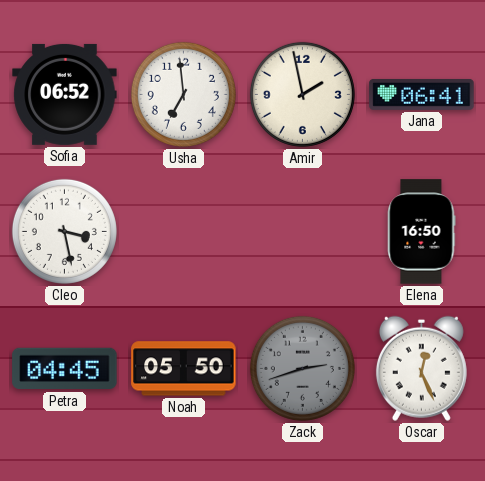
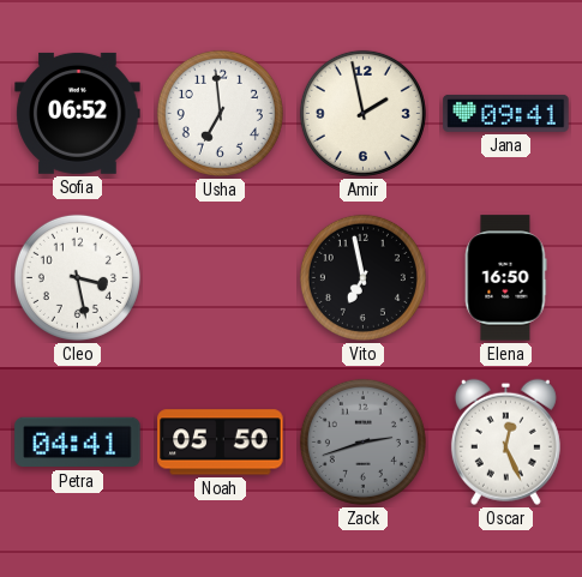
Jana: 06:41 -> 09:41 (506, 113)
Vito: none -> 6:58 (362, 277)
Petra: 04:45 -> 04:41 (78, 443)
